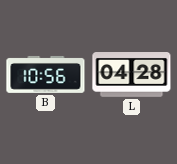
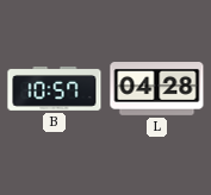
B: 10:56 -> 10:57 (55, 89)
